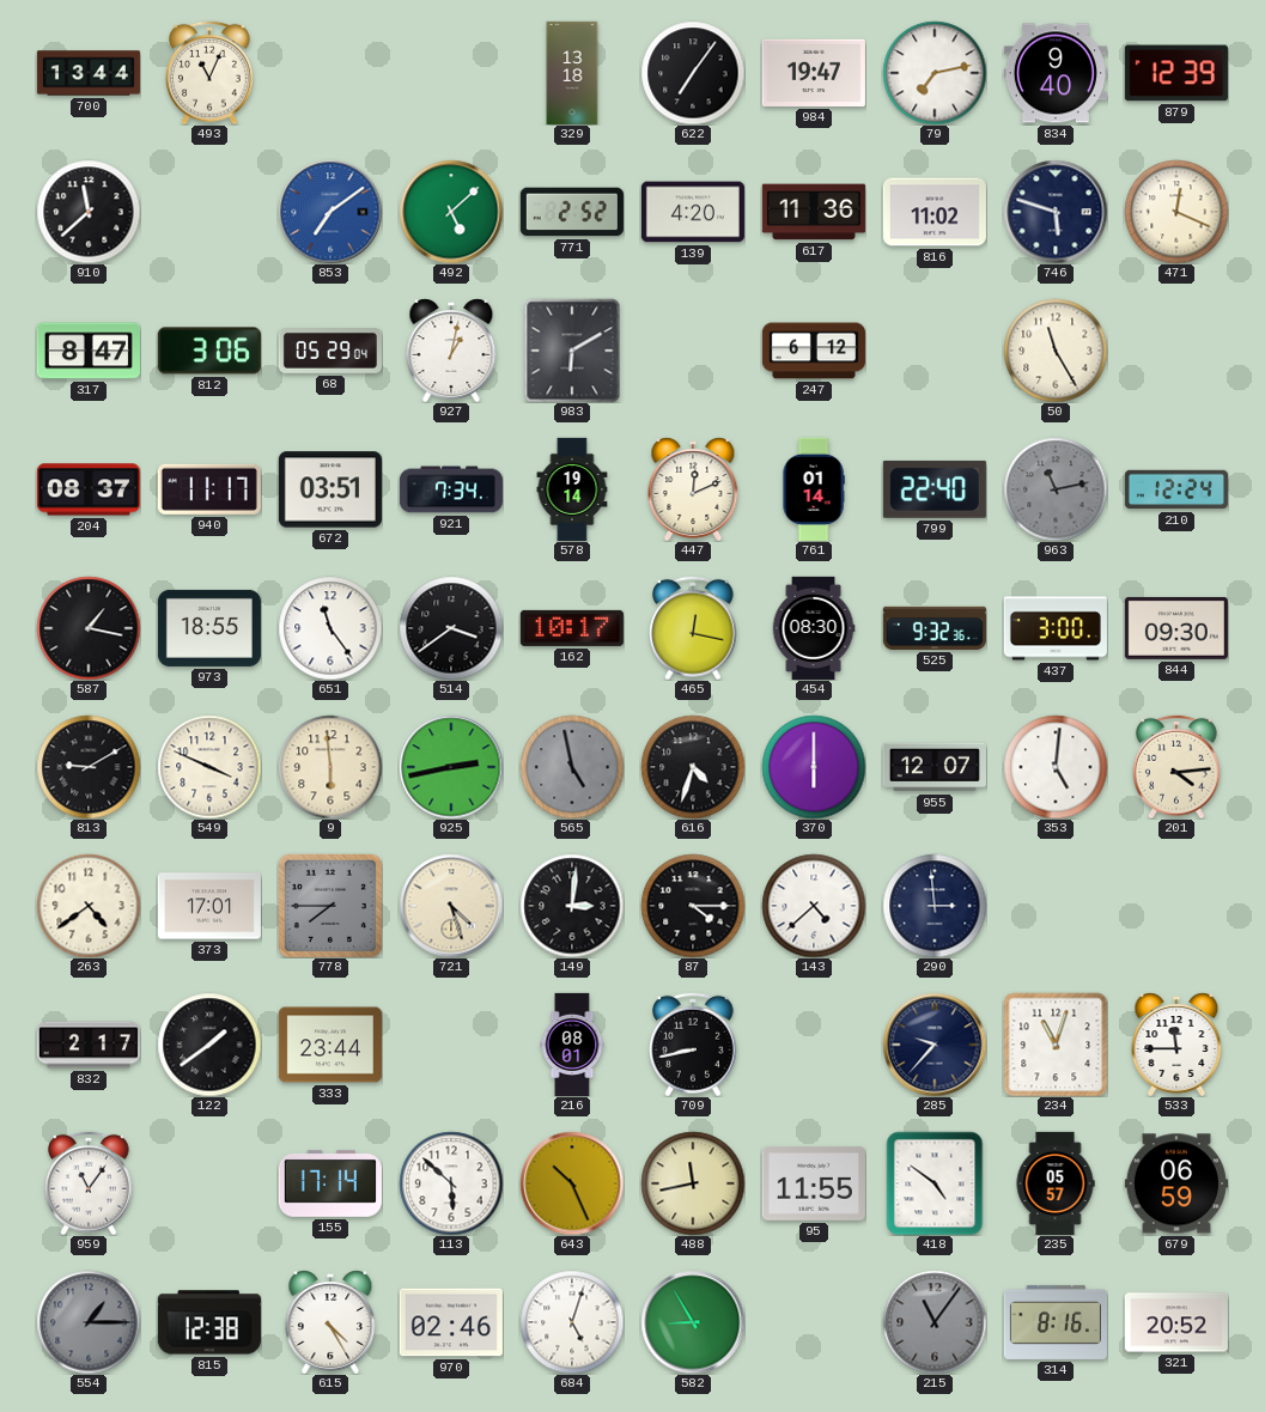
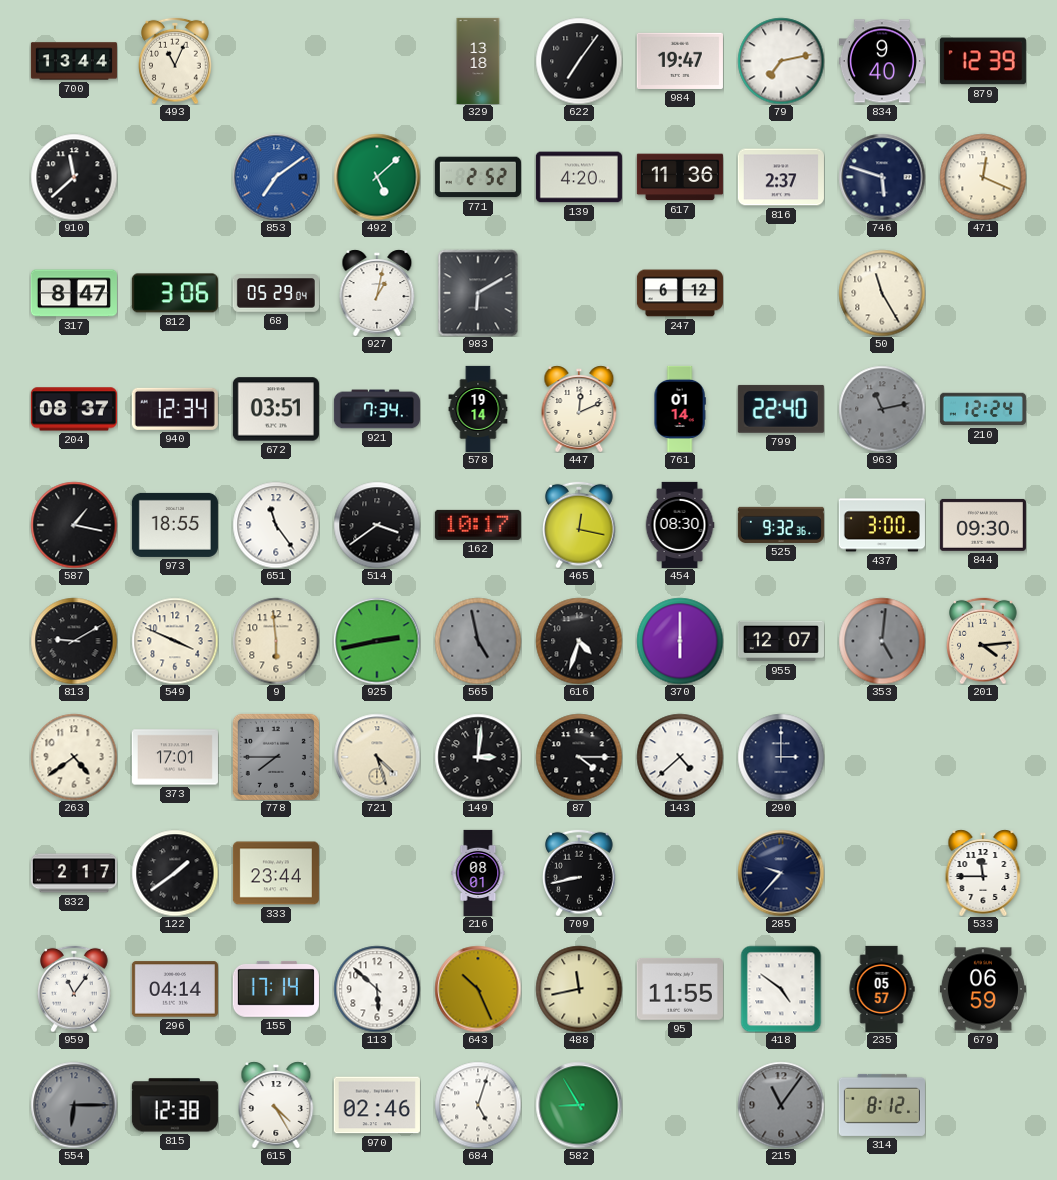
816: 11:02 -> 2:37 (781, 177)
940: 11:17 -> 12:34 (175, 409)
353 dial: white -> grey (882, 641)
290: 2:59 -> 3:00 (781, 757)
234: 11:03 -> none (1056, 1045)
296: none -> 04:14 (175, 989)
554: 1:15 -> 6:15 (74, 1105)
314: 8:16 -> 8:12 (882, 1105)
321: 20:52 -> none (1176, 1322)
